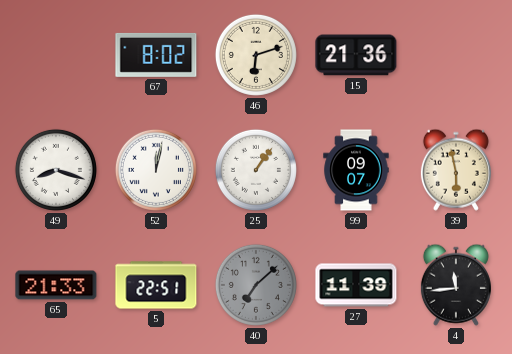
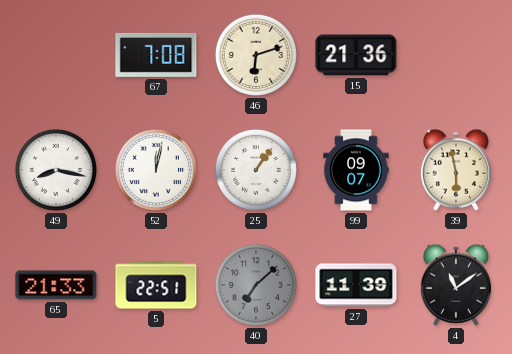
67: 8:02 -> 7:08 (156, 55)
49: 8:18 -> 8:17 (56, 170)
4: 11:44 -> 11:09 (456, 285)
